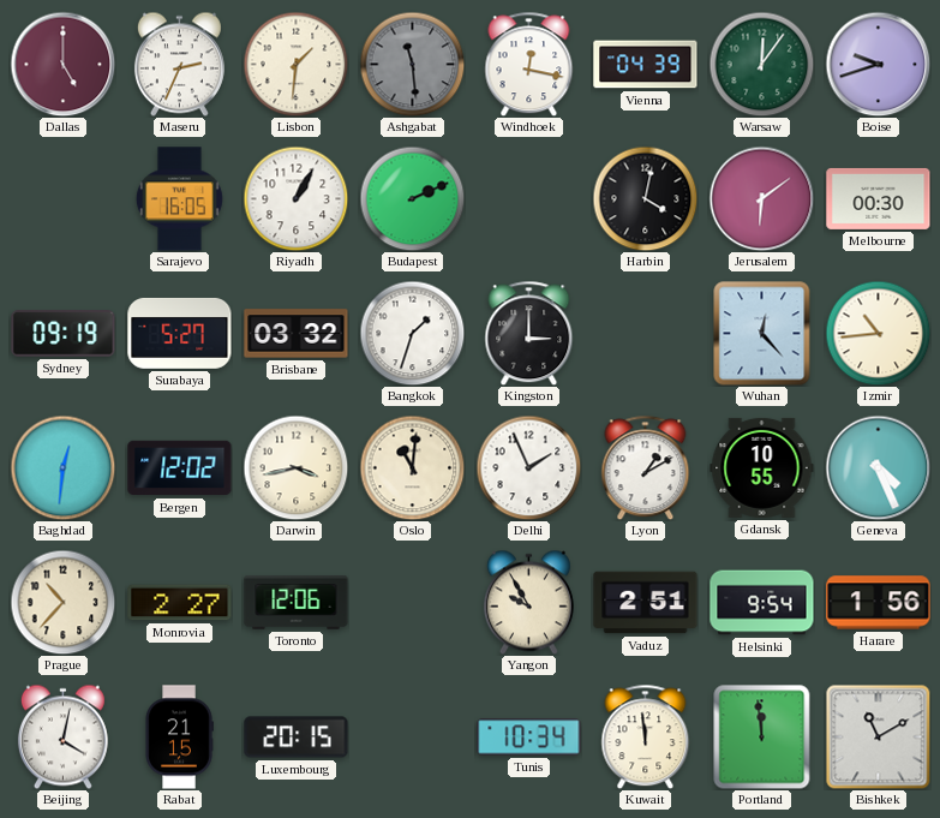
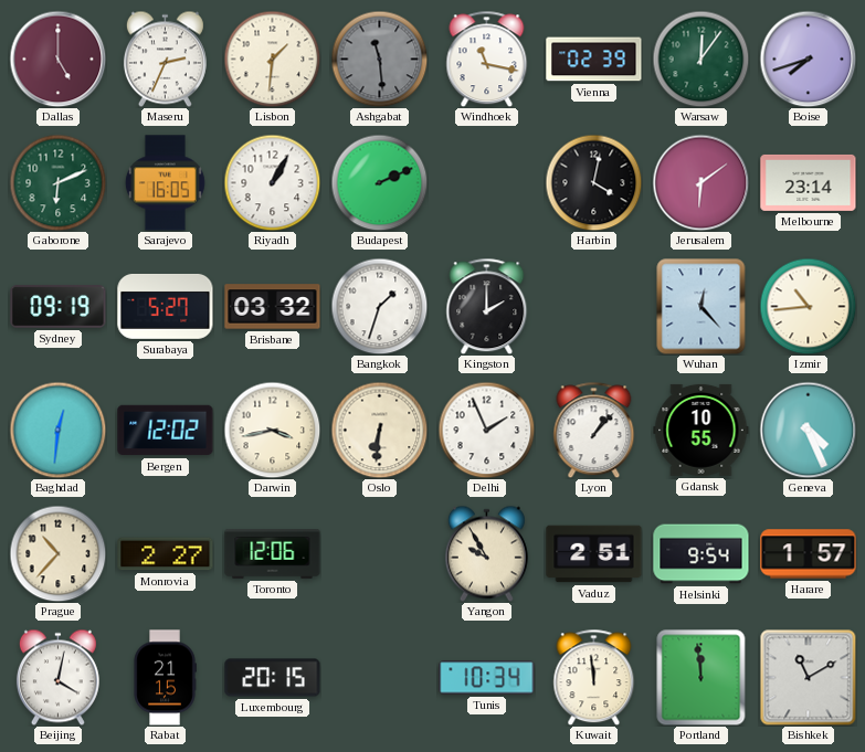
Windhoek: 12:17 -> 11:17 (487, 59)
Vienna: 04:39 -> 02:39 (594, 60)
Boise: 9:42 -> 7:42 (808, 59)
Gaborone: none -> 6:11 (57, 182)
Melbourne: 00:30 -> 23:14 (809, 182)
Kingston: 3:00 -> 2:00 (487, 306)
Oslo: 11:01 -> 6:31 (379, 430)
Lyon: 1:10 -> 1:07 (594, 430)
Harare: 1:56 -> 1:57 (809, 554)
